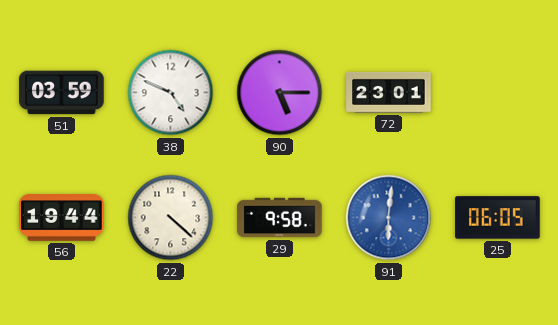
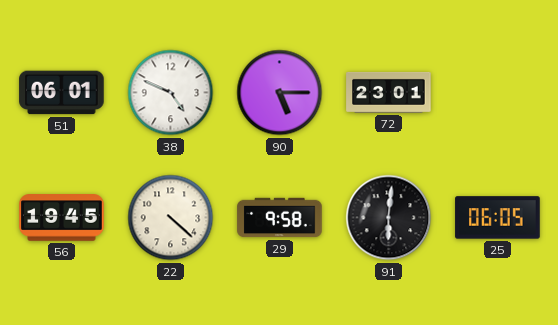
51: 03:59 -> 06:01 (62, 93)
56: 19:44 -> 19:45 (62, 218)
91 dial: blue -> black (389, 218)
